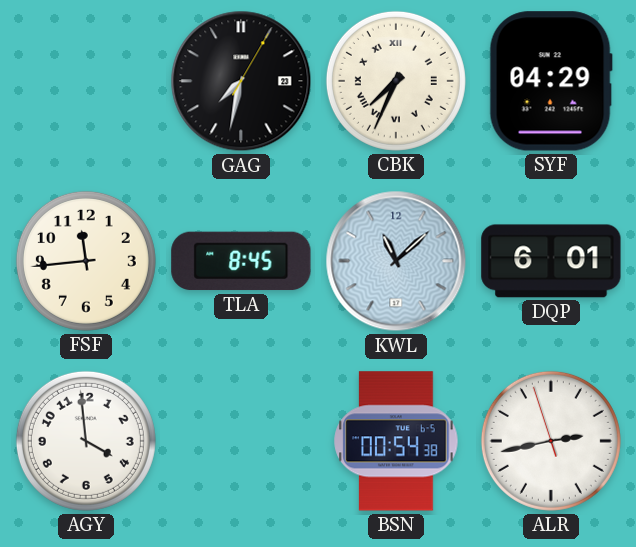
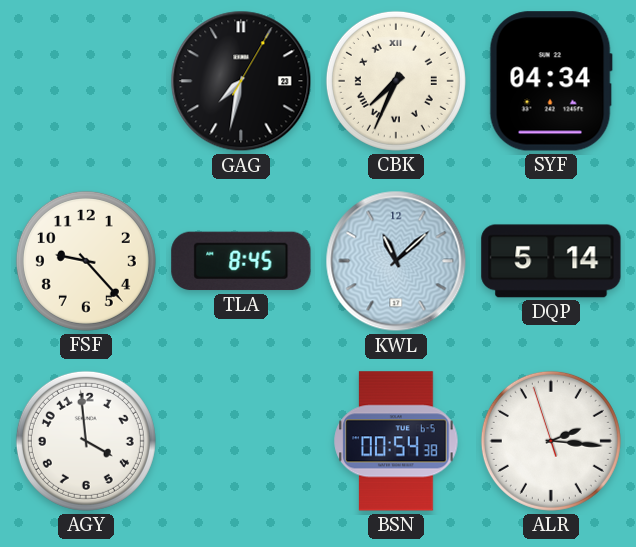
SYF: 04:29 -> 04:34 (551, 81)
FSF: 11:44 -> 9:23 (86, 261)
DQP: 6:01 -> 5:14 (551, 261)
ALR: 2:42 -> 2:15 (551, 441)
